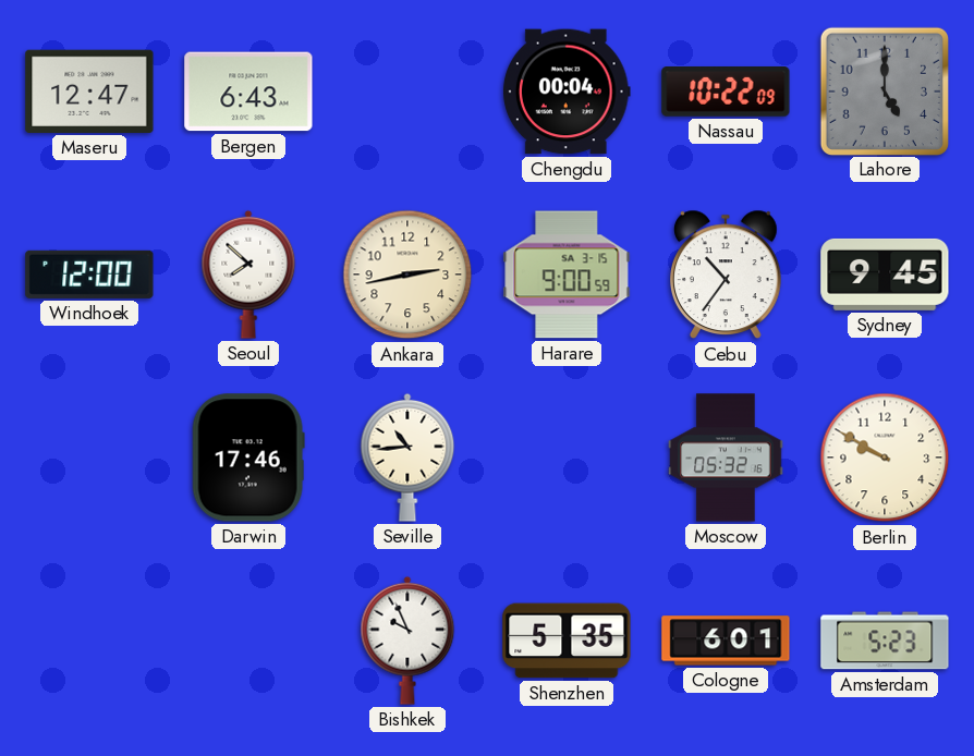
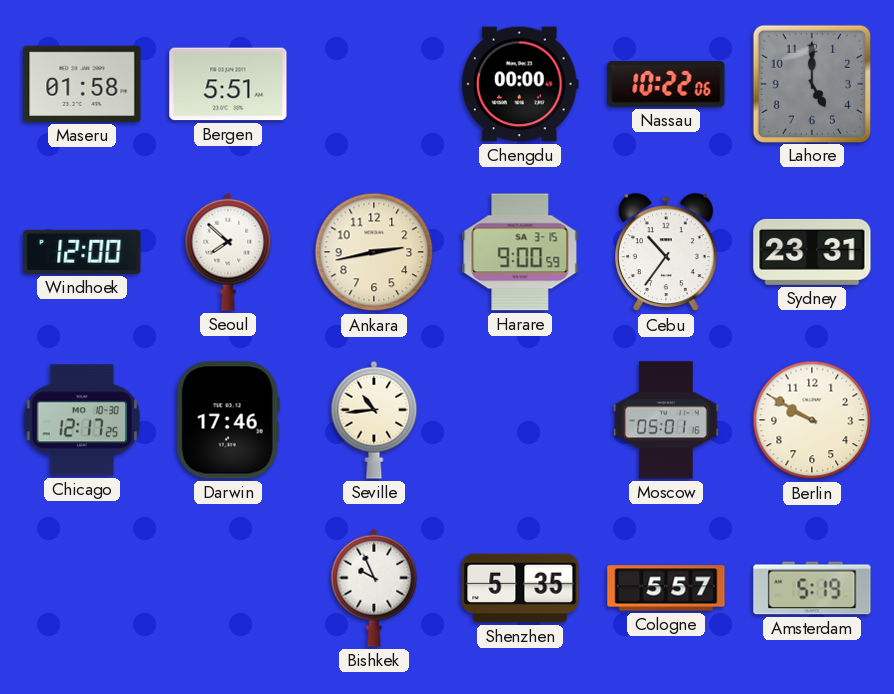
Maseru: 12:47 -> 01:58 (82, 84)
Bergen: 6:43 -> 5:51 (228, 84)
Chengdu: 00:04 -> 00:00 (520, 84)
Nassau: 10:22:09 -> 10:22:06 (666, 85)
Sydney: 9:45 -> 23:31 (812, 252)
Chicago: none -> 12:17 (82, 420)
Moscow: 05:32 -> 05:01 (666, 420)
Cologne: 6:01 -> 5:57 (666, 588)
Amsterdam: 5:23 -> 5:19 (812, 588)
